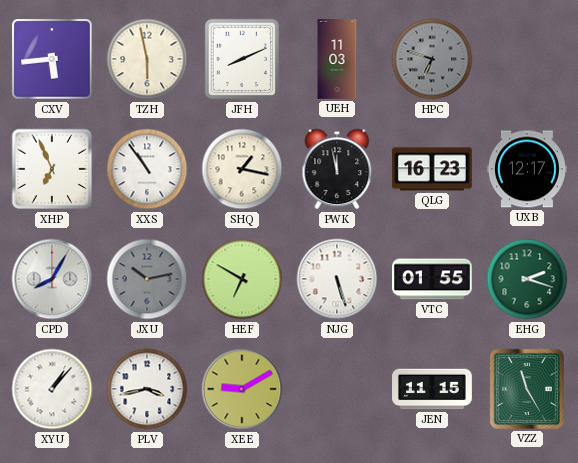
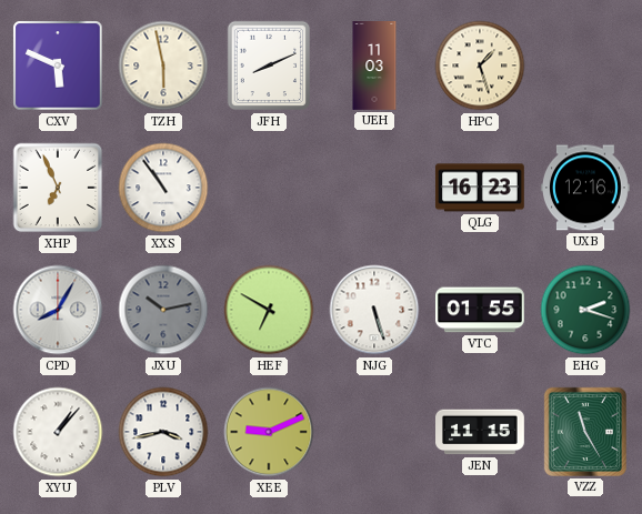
CXV: 5:44 -> 5:49 (58, 65)
HPC: 6:48 -> 1:27 (480, 65)
HPC dial: grey -> cream (480, 65)
SHQ: 1:17 -> none (242, 169)
PWK: 11:58 -> none (337, 169)
UXB: 12:17 -> 12:16 (585, 188)
XEE: 9:10 -> 9:11 (269, 432)
